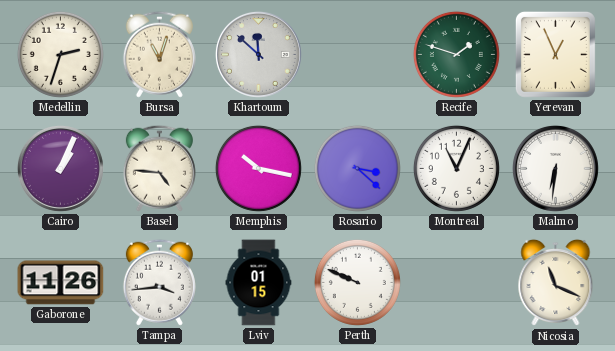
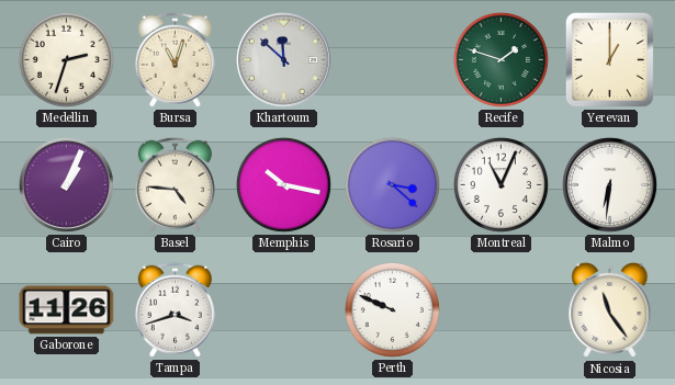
Yerevan: 12:56 -> 1:00 (609, 59)
Tampa: 3:44 -> 3:42 (175, 309)
Lviv: 01:15 -> none (259, 283)
Nicosia: 11:19 -> 11:24 (610, 310)
